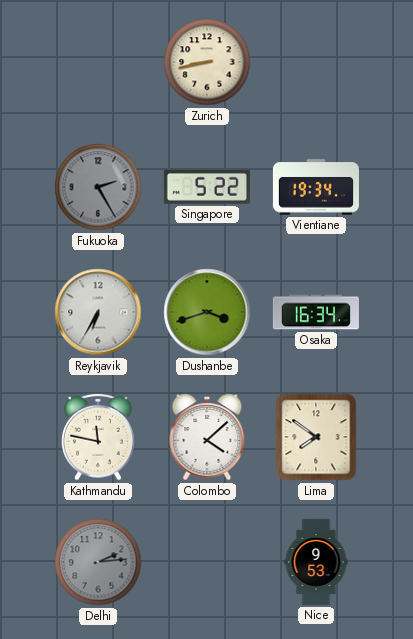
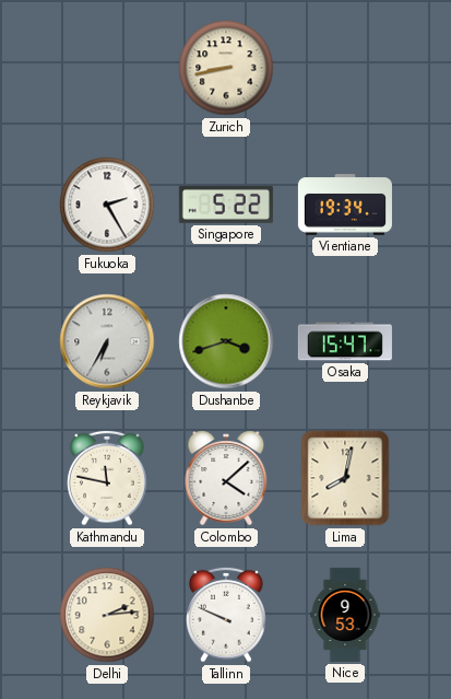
Fukuoka dial: grey -> white (107, 205)
Osaka: 16:34 -> 15:47 (345, 341)
Lima: 7:51 -> 8:02 (345, 478)
Delhi dial: grey -> cream (107, 615)
Tallinn: none -> 9:49 (226, 615)
